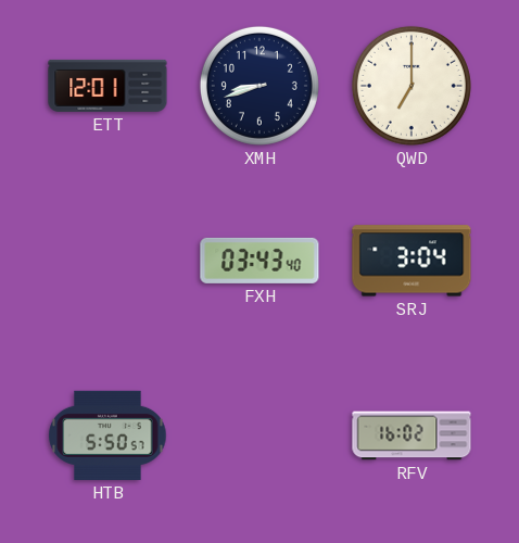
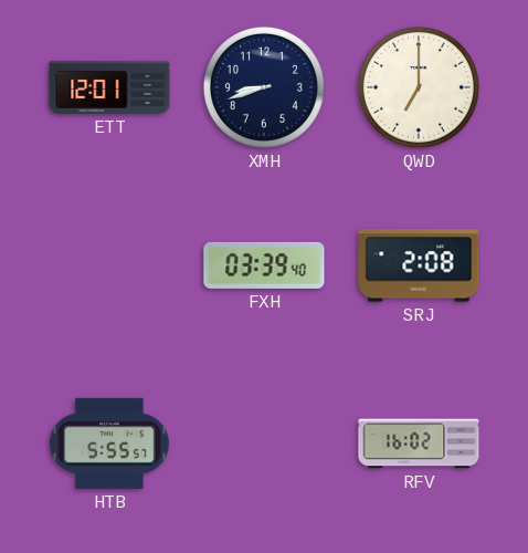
FXH: 03:43 -> 03:39 (264, 265)
SRJ: 3:04 -> 2:08 (419, 265)
HTB: 5:50 -> 5:55 (109, 444)
